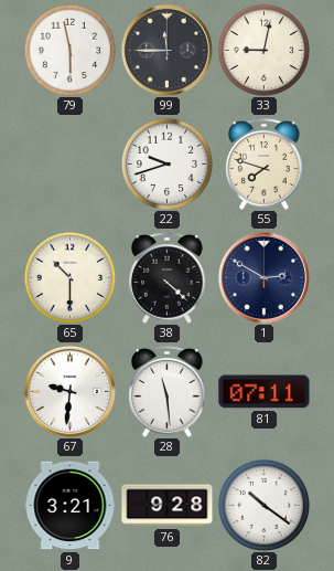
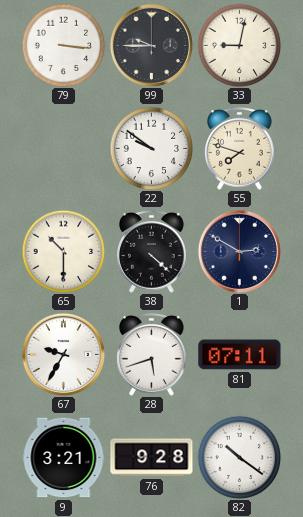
79: 5:58 -> 3:16 (63, 45)
99: 11:45 -> 9:45 (151, 45)
22: 9:42 -> 9:51 (151, 148)
67: 9:31 -> 9:35 (63, 354)
28: 11:29 -> 5:42 (152, 354)
